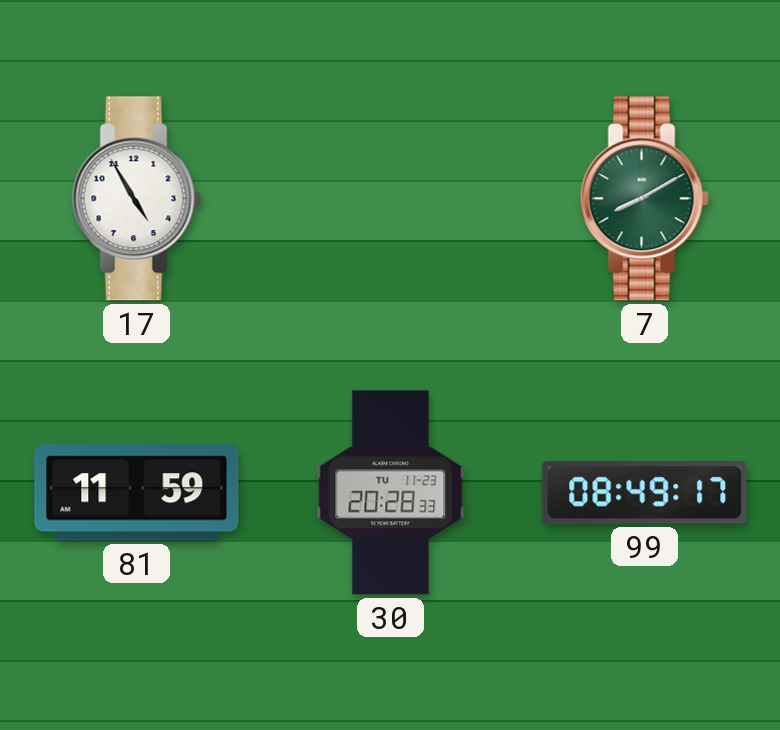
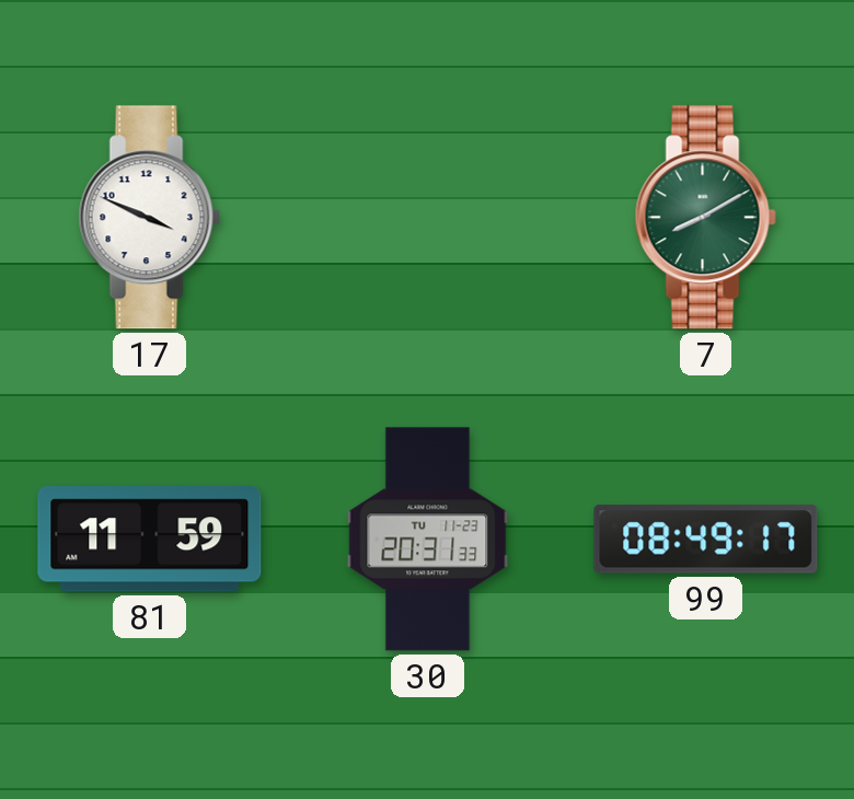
17: 4:55 -> 3:49 (149, 218)
30: 20:28 -> 20:31 (428, 540)
